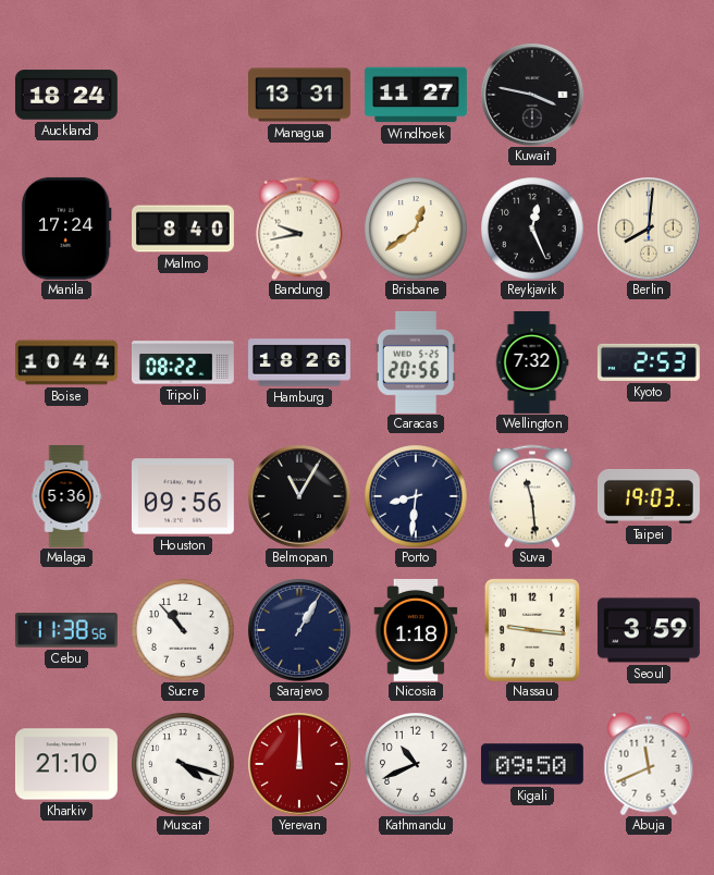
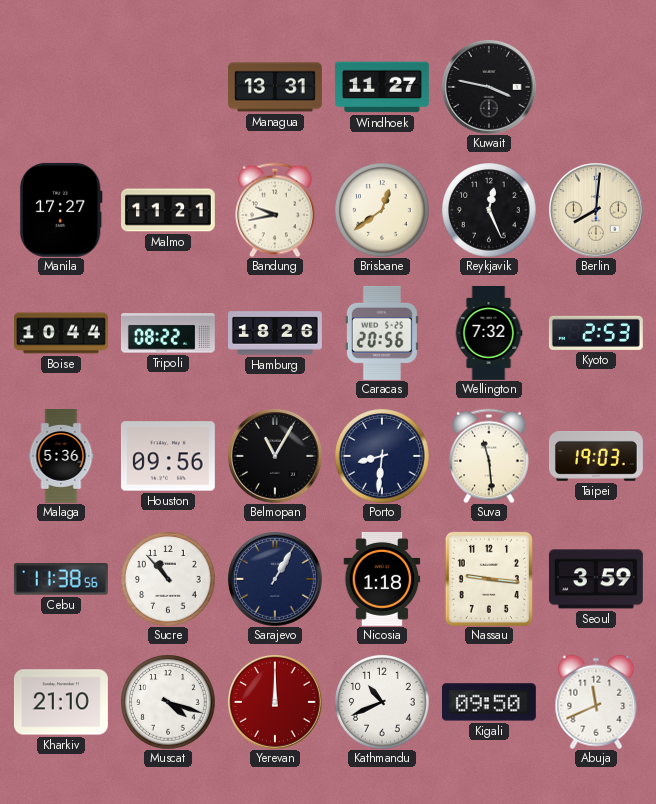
Auckland: 18:24 -> none (66, 95)
Manila: 17:24 -> 17:27 (61, 210)
Malmo: 8:40 -> 11:21 (169, 210)
